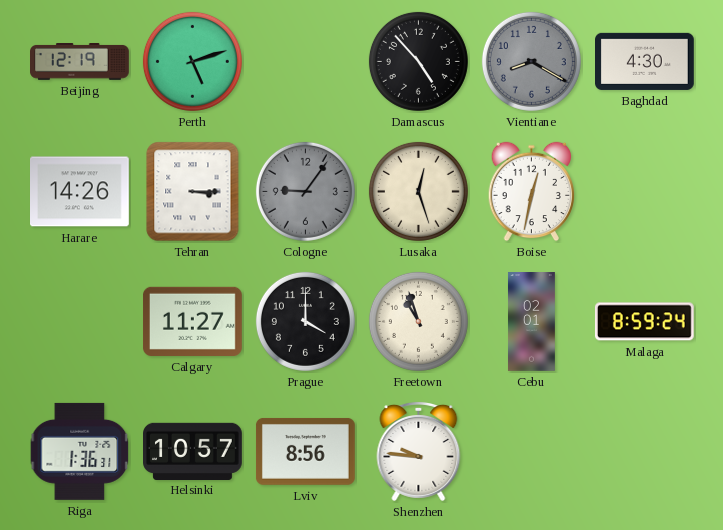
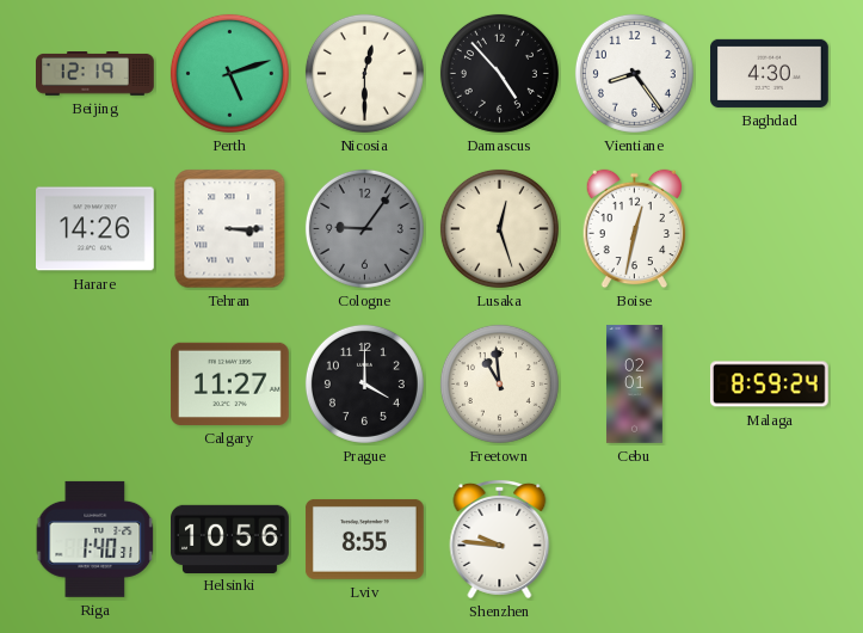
Nicosia: none -> 12:30 (364, 73)
Vientiane: 8:20 -> 8:24 (634, 73)
Vientiane dial: grey -> white (634, 73)
Freetown: 10:57 -> 10:59 (499, 383)
Riga: 1:36 -> 1:40 (95, 539)
Helsinki: 10:57 -> 10:56 (230, 539)
Lviv: 8:56 -> 8:55 (364, 539)
